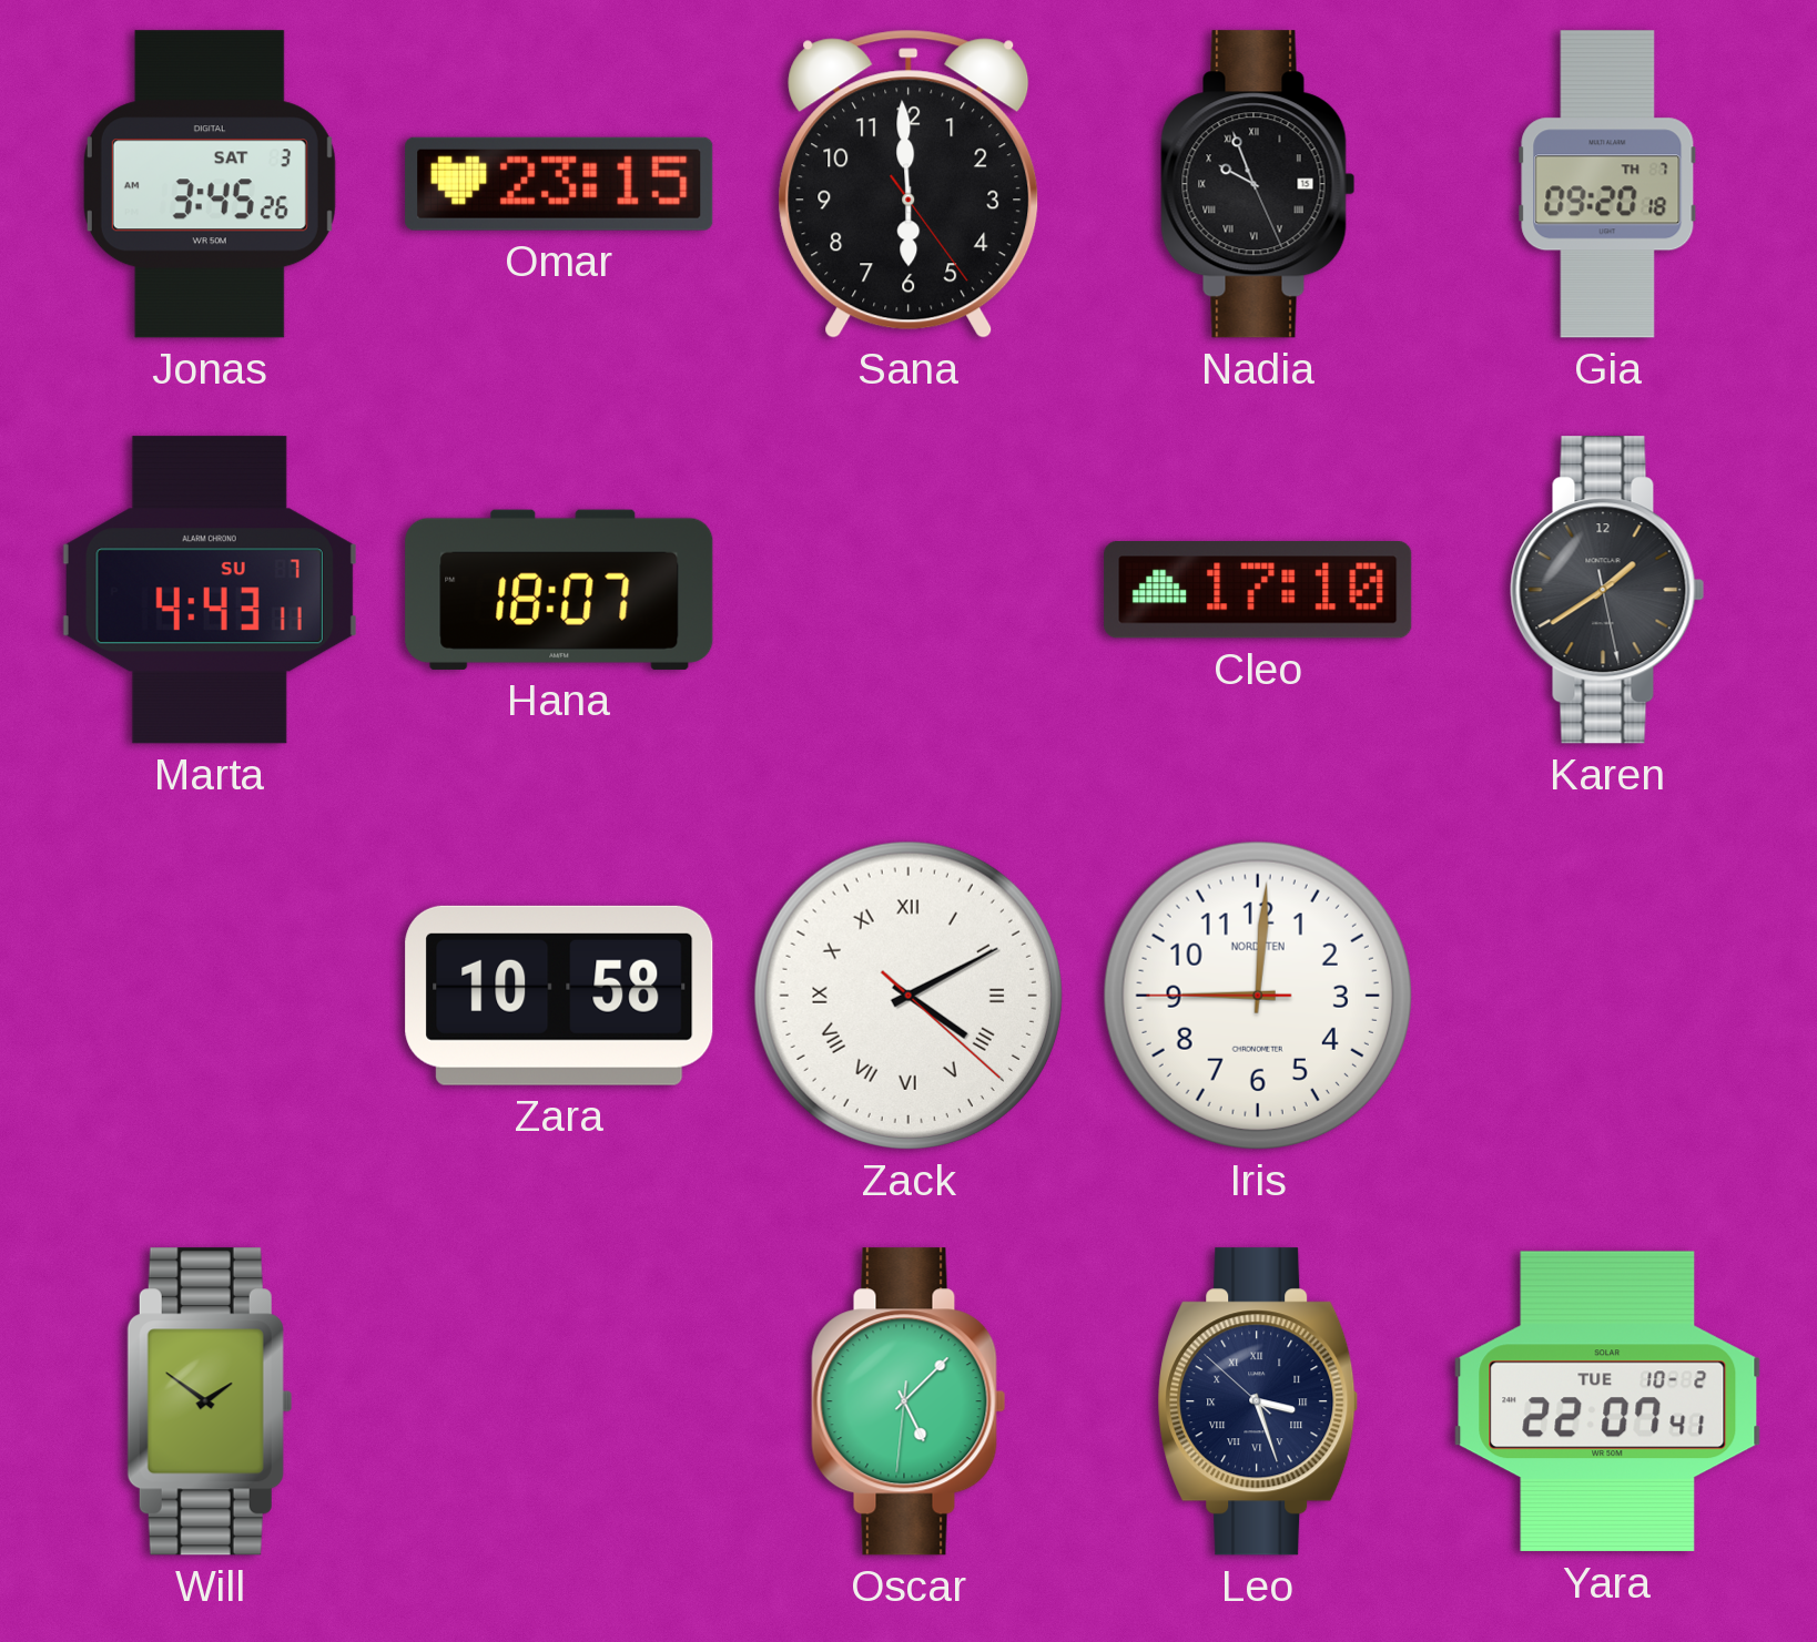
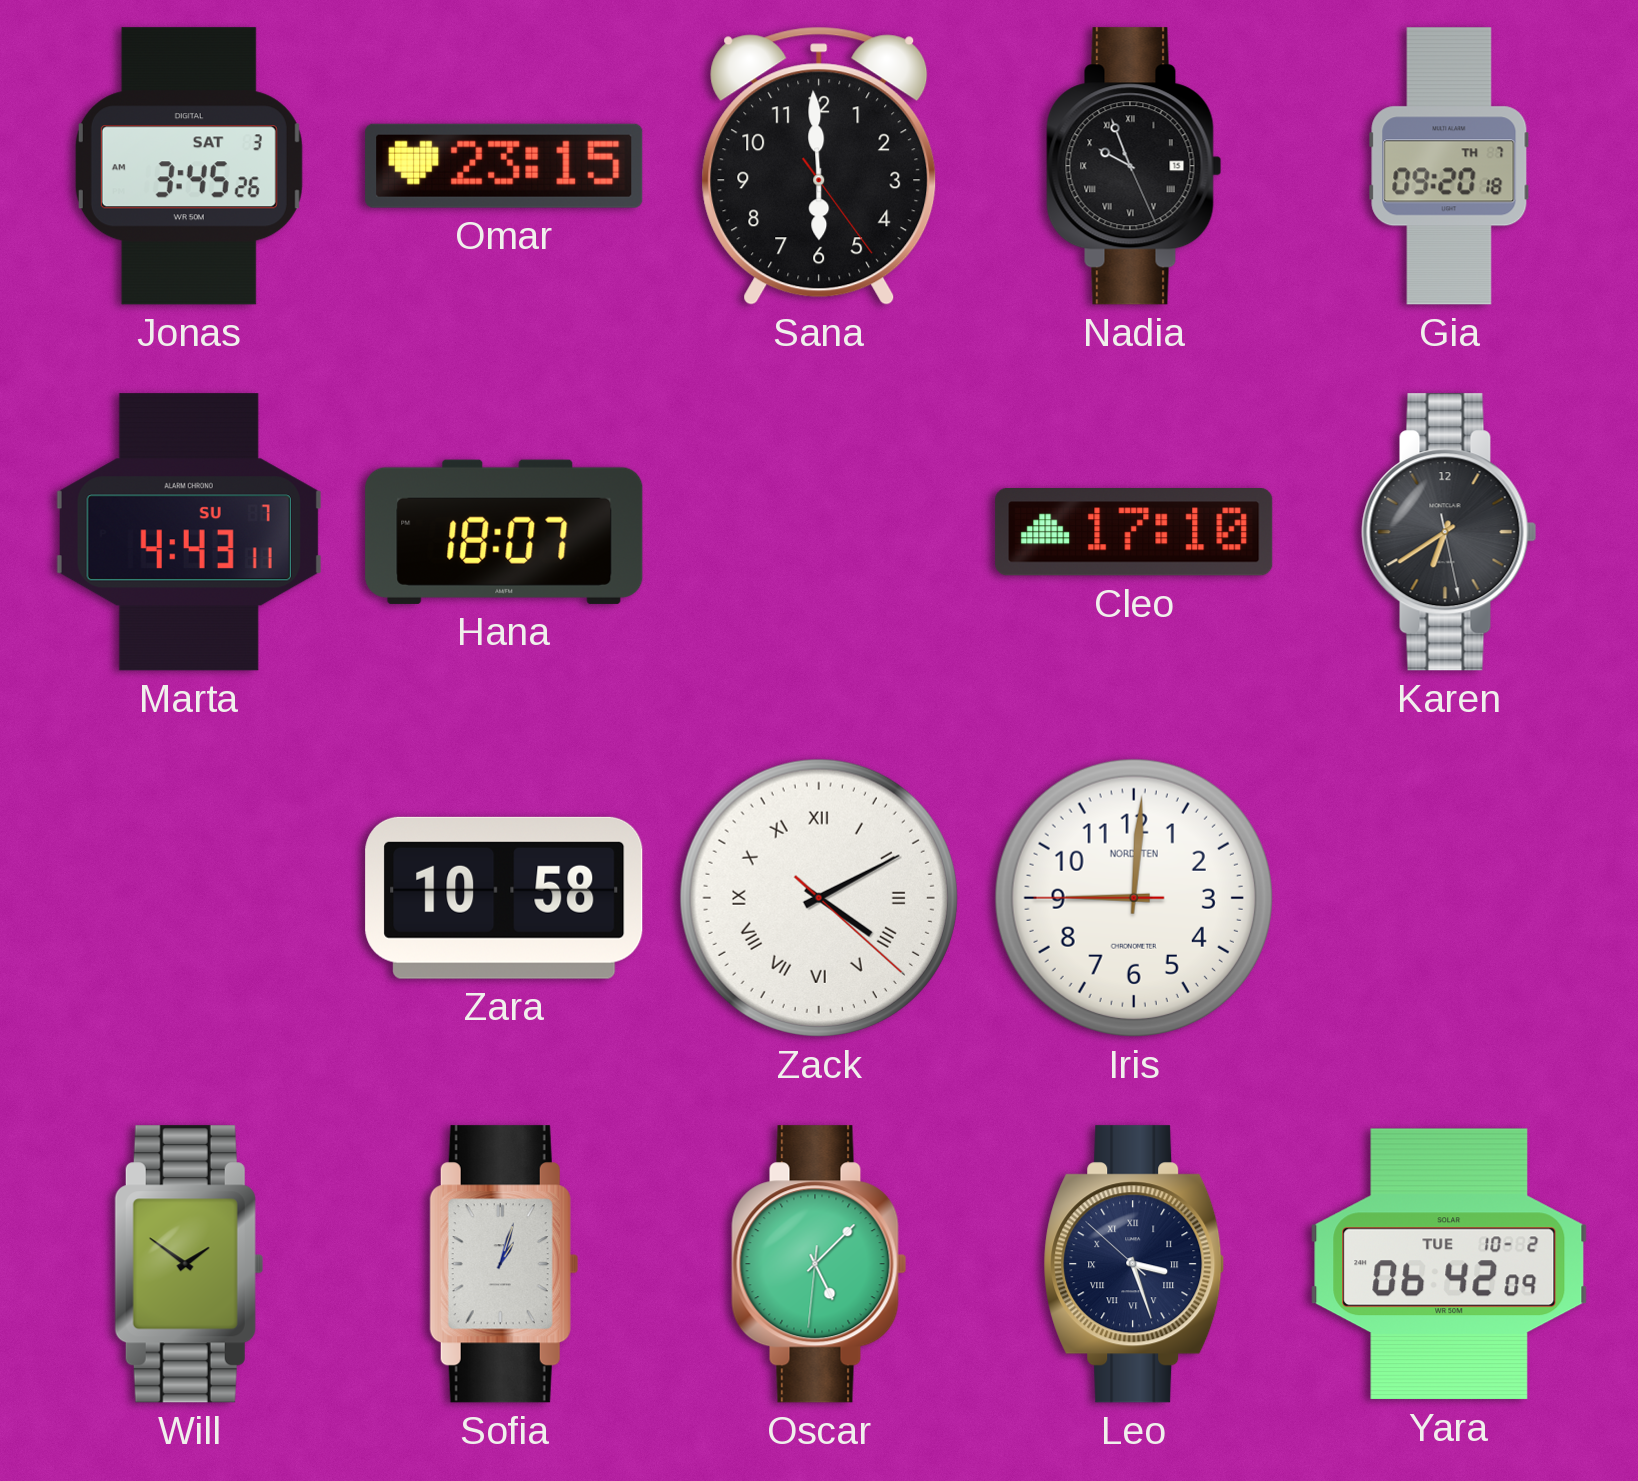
Karen: 1:39 -> 6:39 (1449, 532)
Sofia: none -> 1:03 (504, 1264)
Yara: 22:07 -> 06:42 (1449, 1264)
